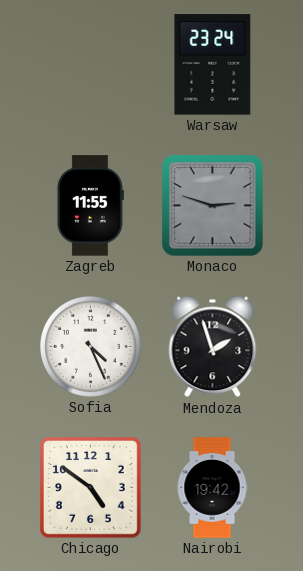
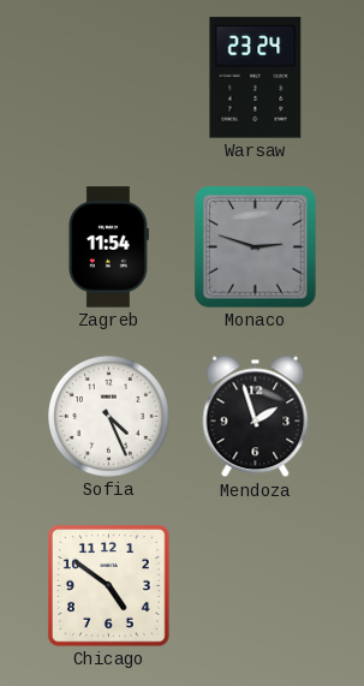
Zagreb: 11:55 -> 11:54 (108, 247)
Nairobi: 19:42 -> none (212, 488)
